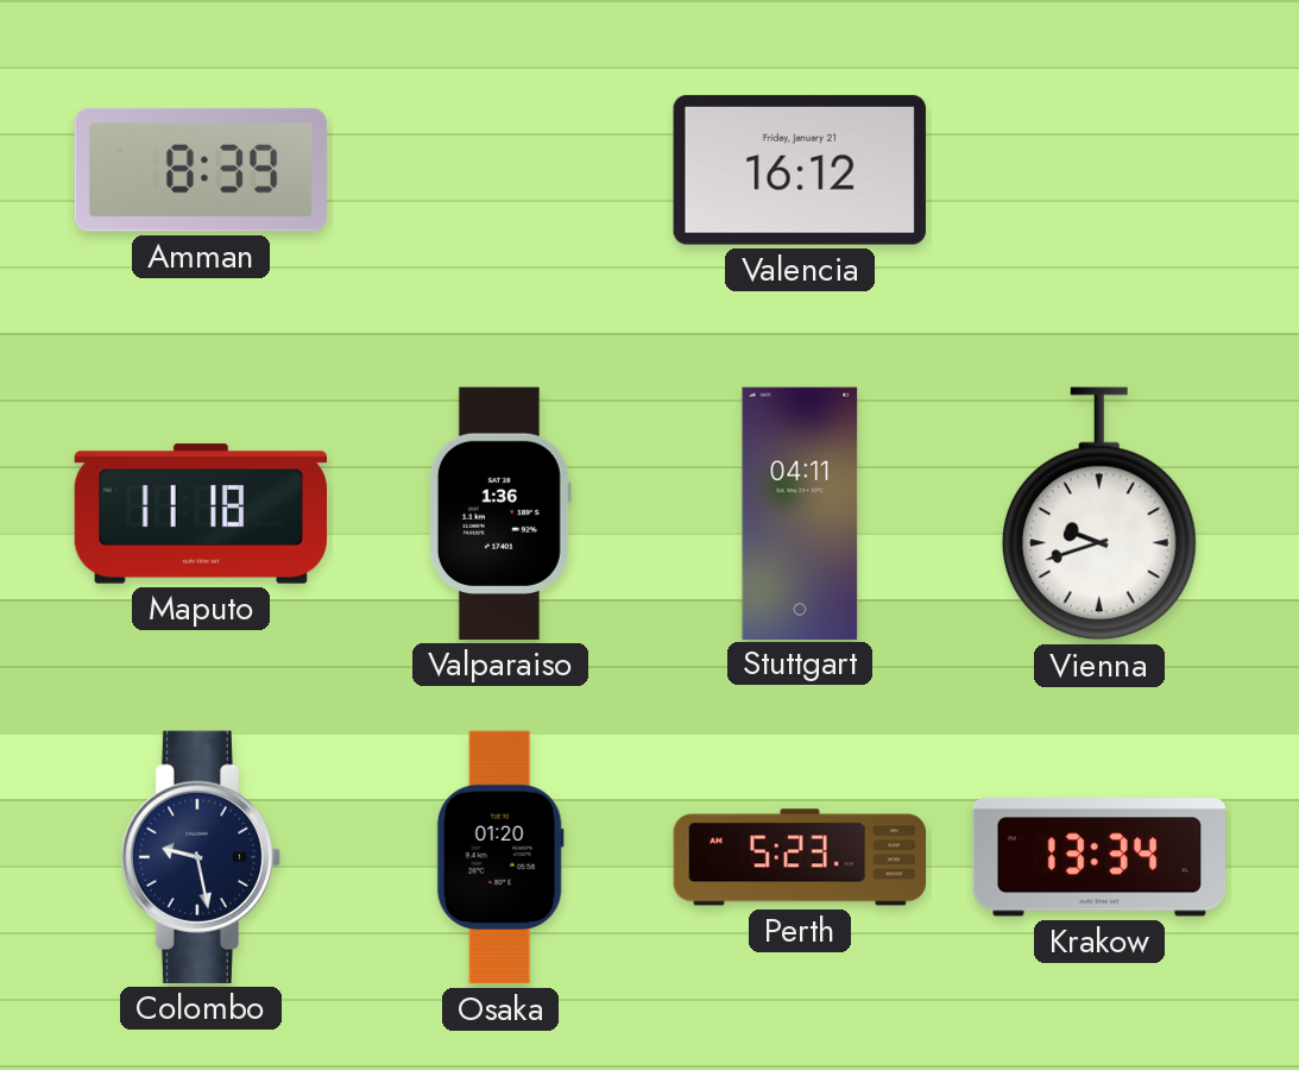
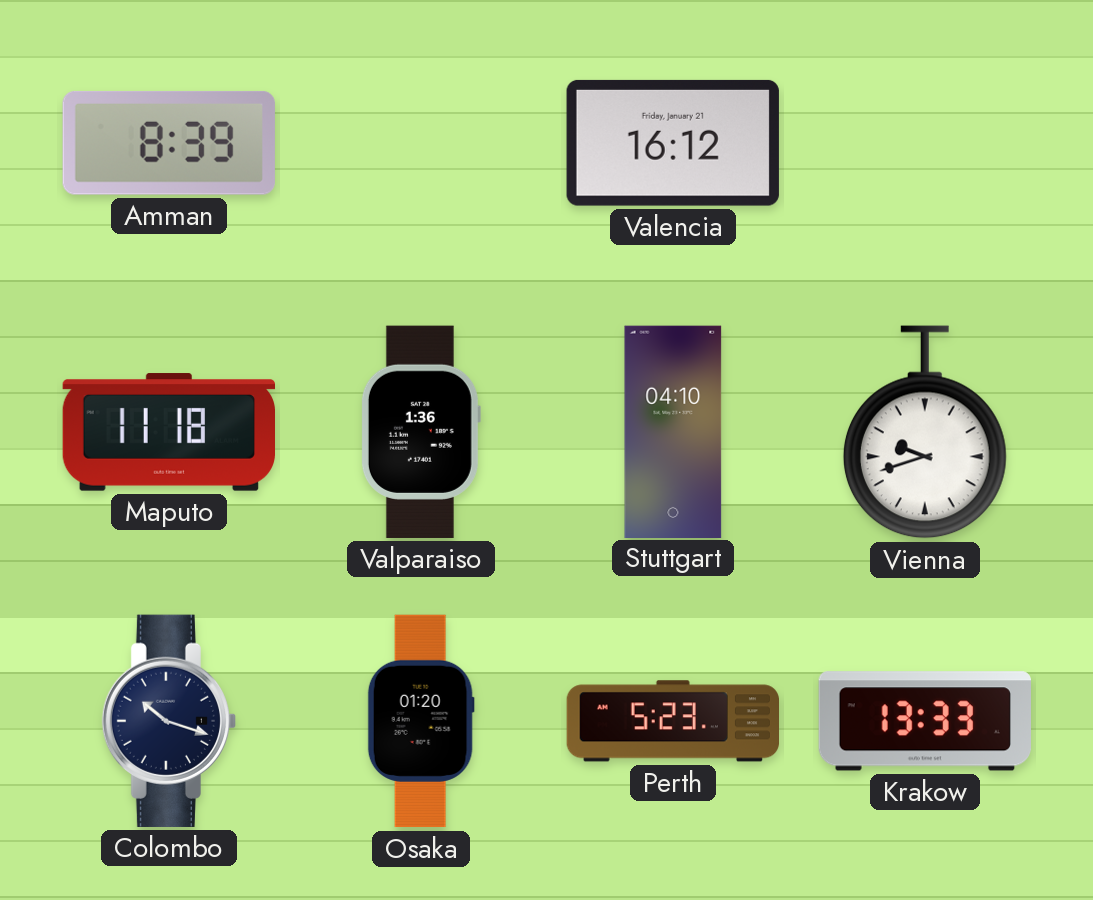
Stuttgart: 04:11 -> 04:10 (673, 431)
Colombo: 9:28 -> 10:18 (168, 721)
Krakow: 13:34 -> 13:33 (925, 721)
